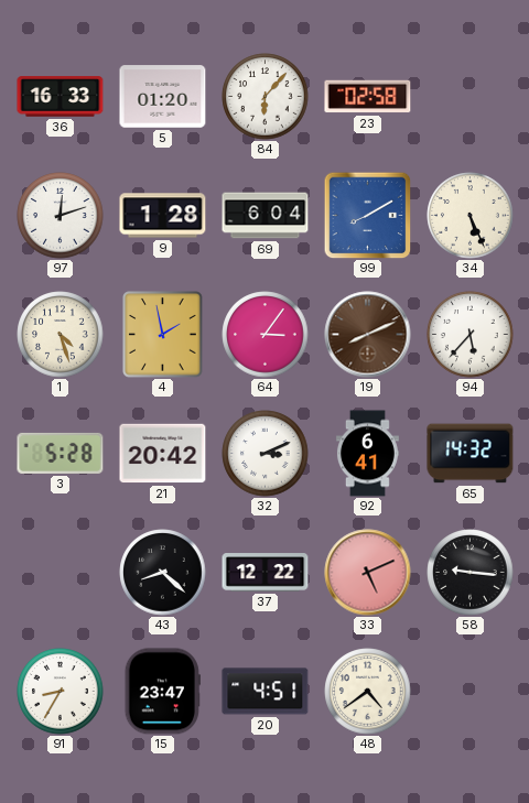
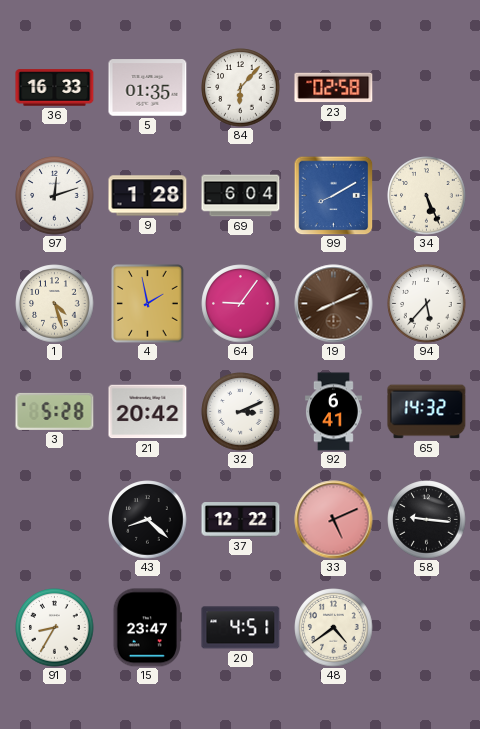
5: 01:20 -> 01:35 (148, 88)
64: 3:06 -> 9:06 (241, 304)
